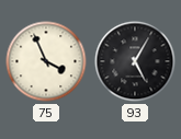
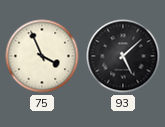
93: 5:05 -> 5:08 (123, 56)
